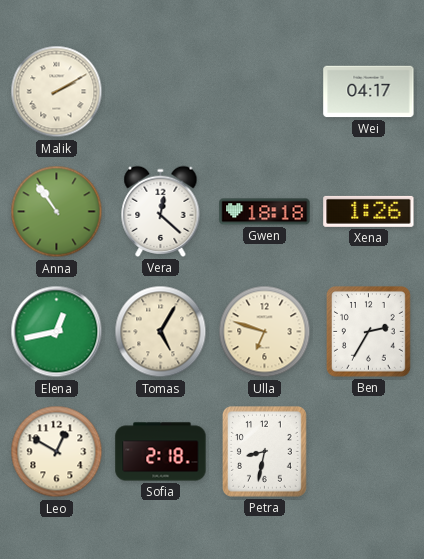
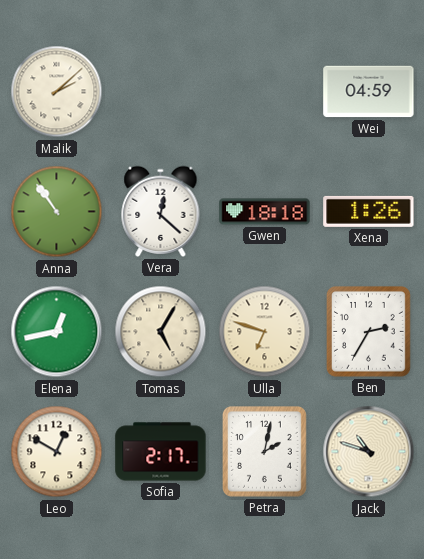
Malik: 2:10 -> 2:08 (57, 92)
Wei: 04:17 -> 04:59 (369, 92)
Sofia: 2:18 -> 2:17 (161, 452)
Petra: 8:32 -> 2:02 (265, 452)
Jack: none -> 10:48 (369, 452)
